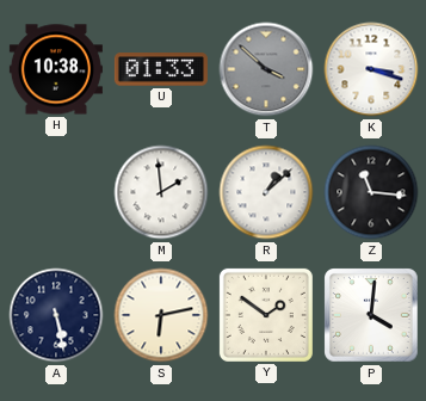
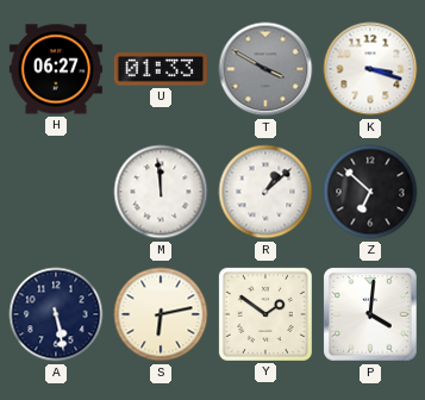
H: 10:38 -> 06:27 (56, 69)
T: 3:52 -> 3:50 (265, 69)
M: 1:59 -> 11:59 (161, 192)
Z: 11:16 -> 6:52 (370, 192)
